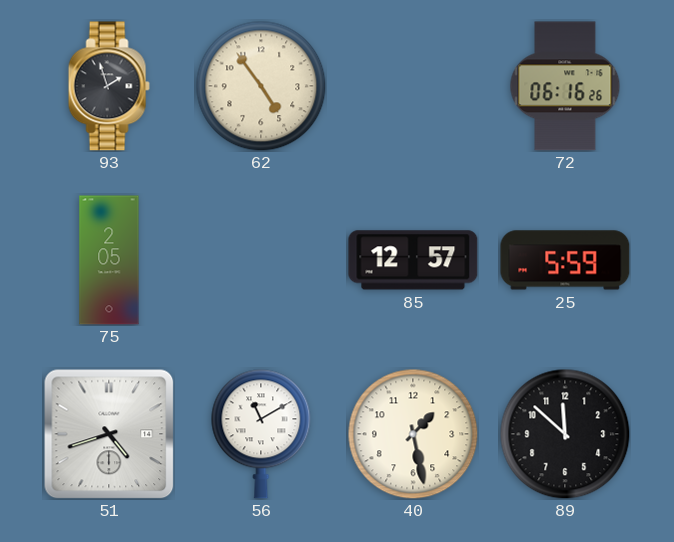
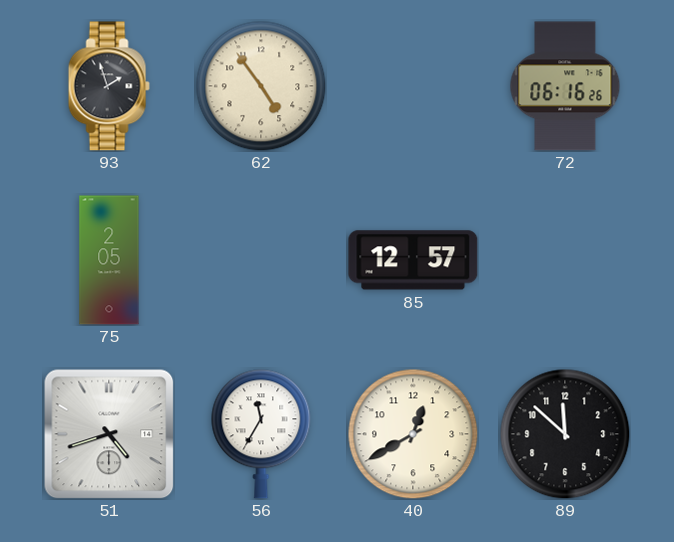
25: 5:59 -> none (565, 260)
56: 11:10 -> 11:35 (261, 434)
40: 1:28 -> 12:40 (413, 434)
